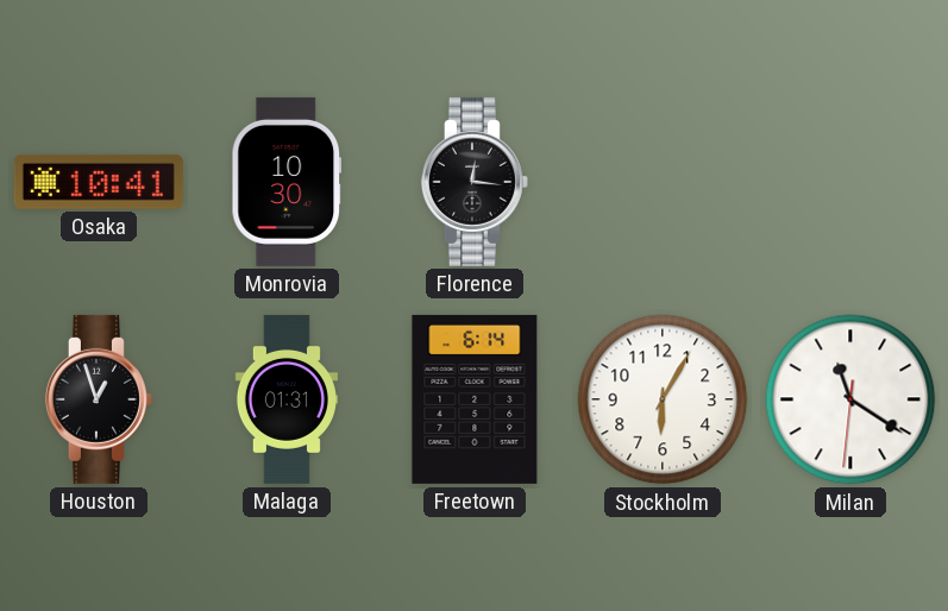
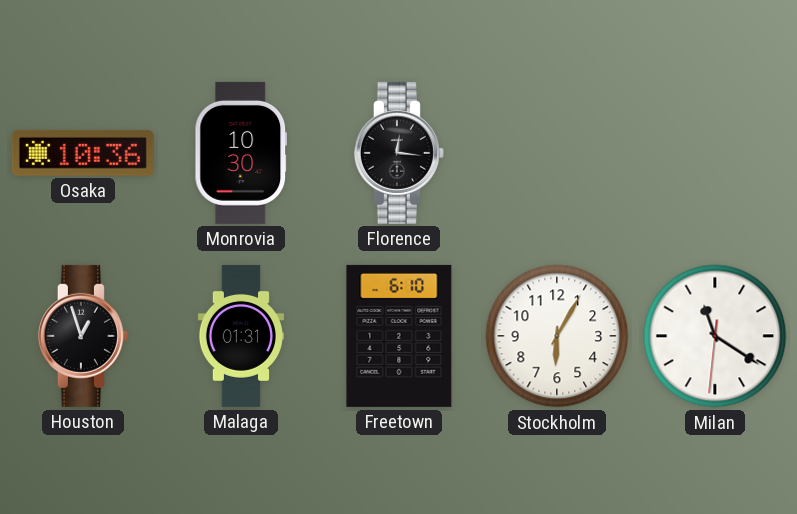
Osaka: 10:41 -> 10:36 (83, 153)
Freetown: 6:14 -> 6:10 (399, 336)
